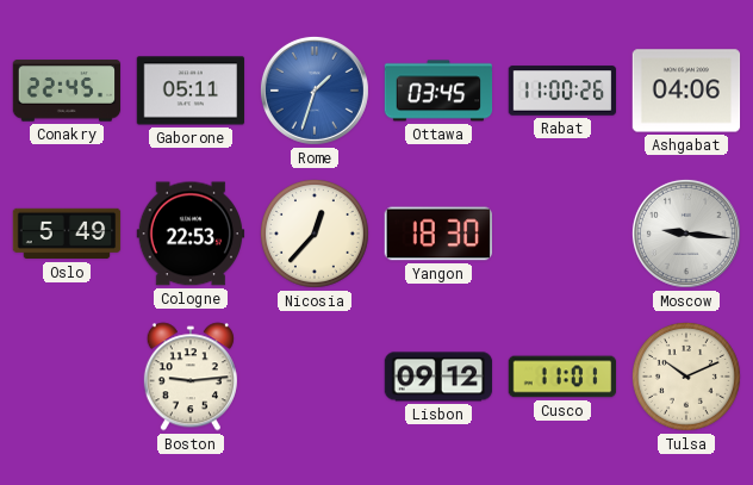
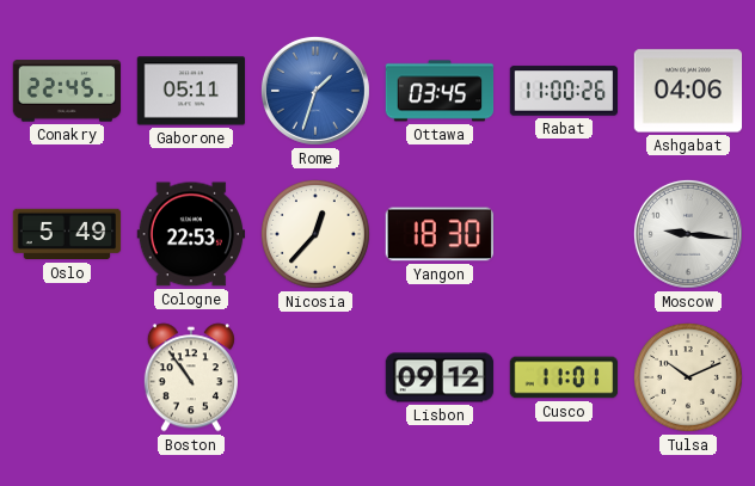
Boston: 9:14 -> 10:54 (191, 377)
